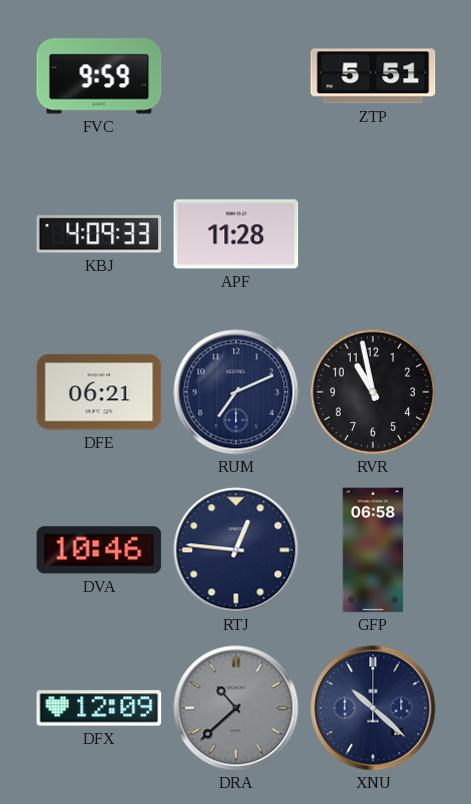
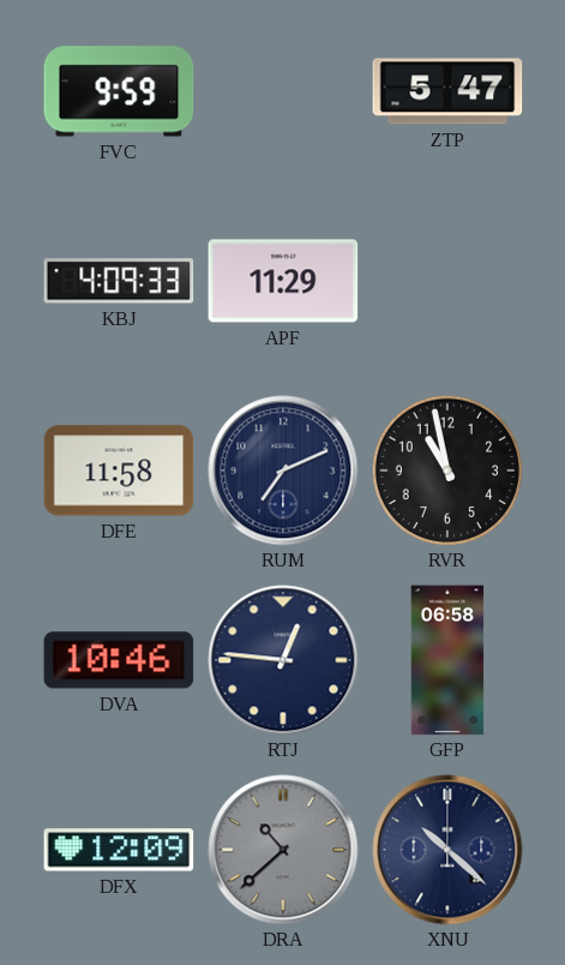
ZTP: 5:51 -> 5:47 (447, 91)
APF: 11:28 -> 11:29 (283, 281)
DFE: 06:21 -> 11:58 (119, 470)
